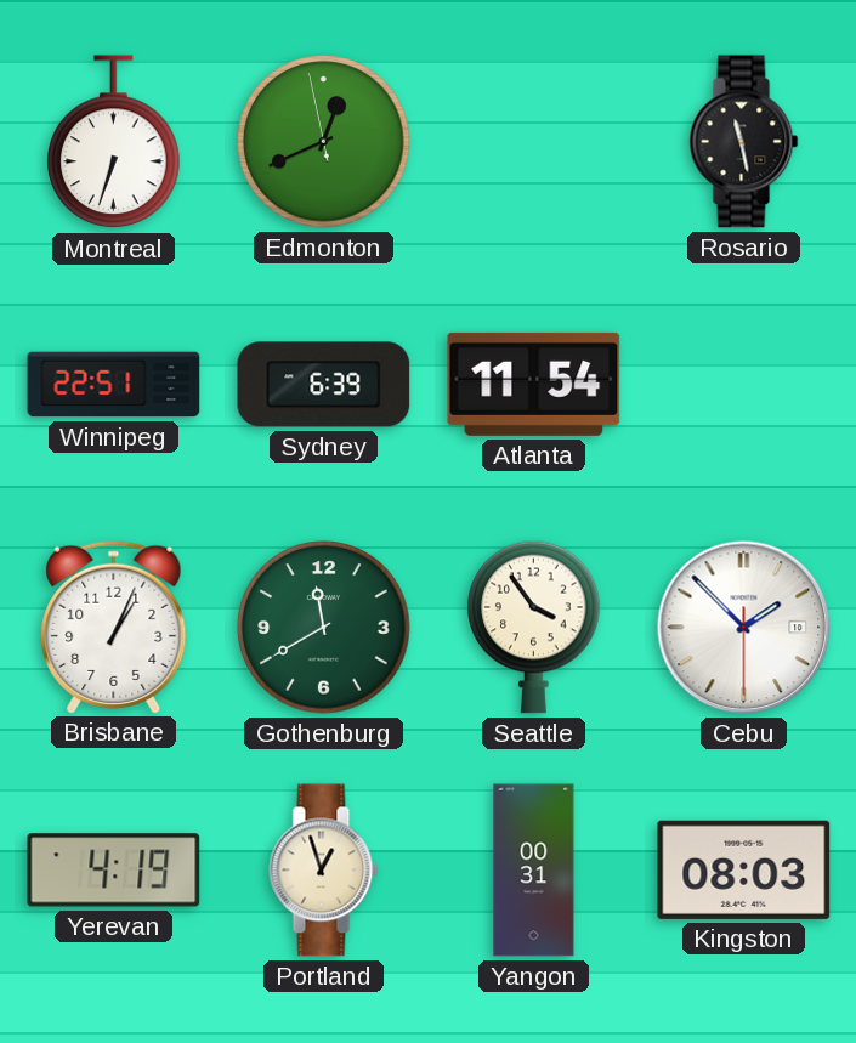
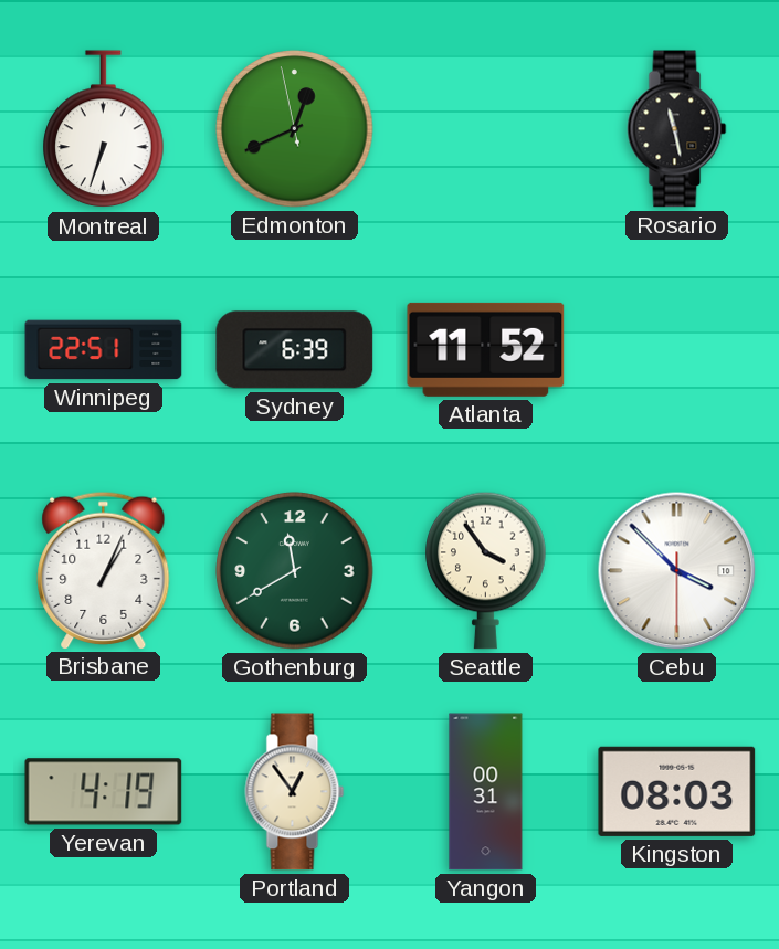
Atlanta: 11:54 -> 11:52 (486, 349)
Cebu: 1:52 -> 3:52 (677, 571)
Portland: 12:57 -> 12:54 (295, 792)
